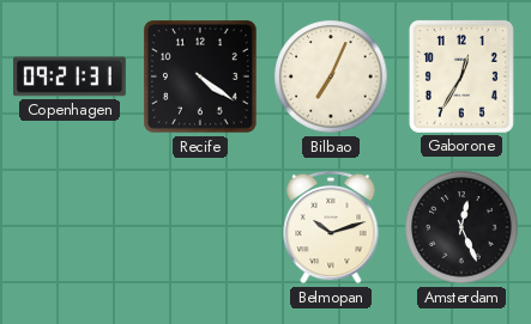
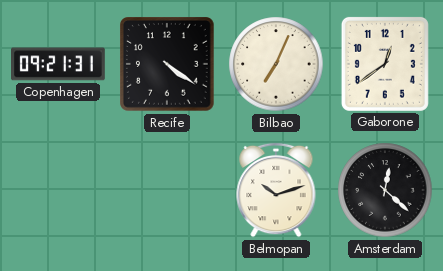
Gaborone: 12:35 -> 12:39 (385, 64)
Amsterdam: 12:26 -> 12:22 (385, 190)
